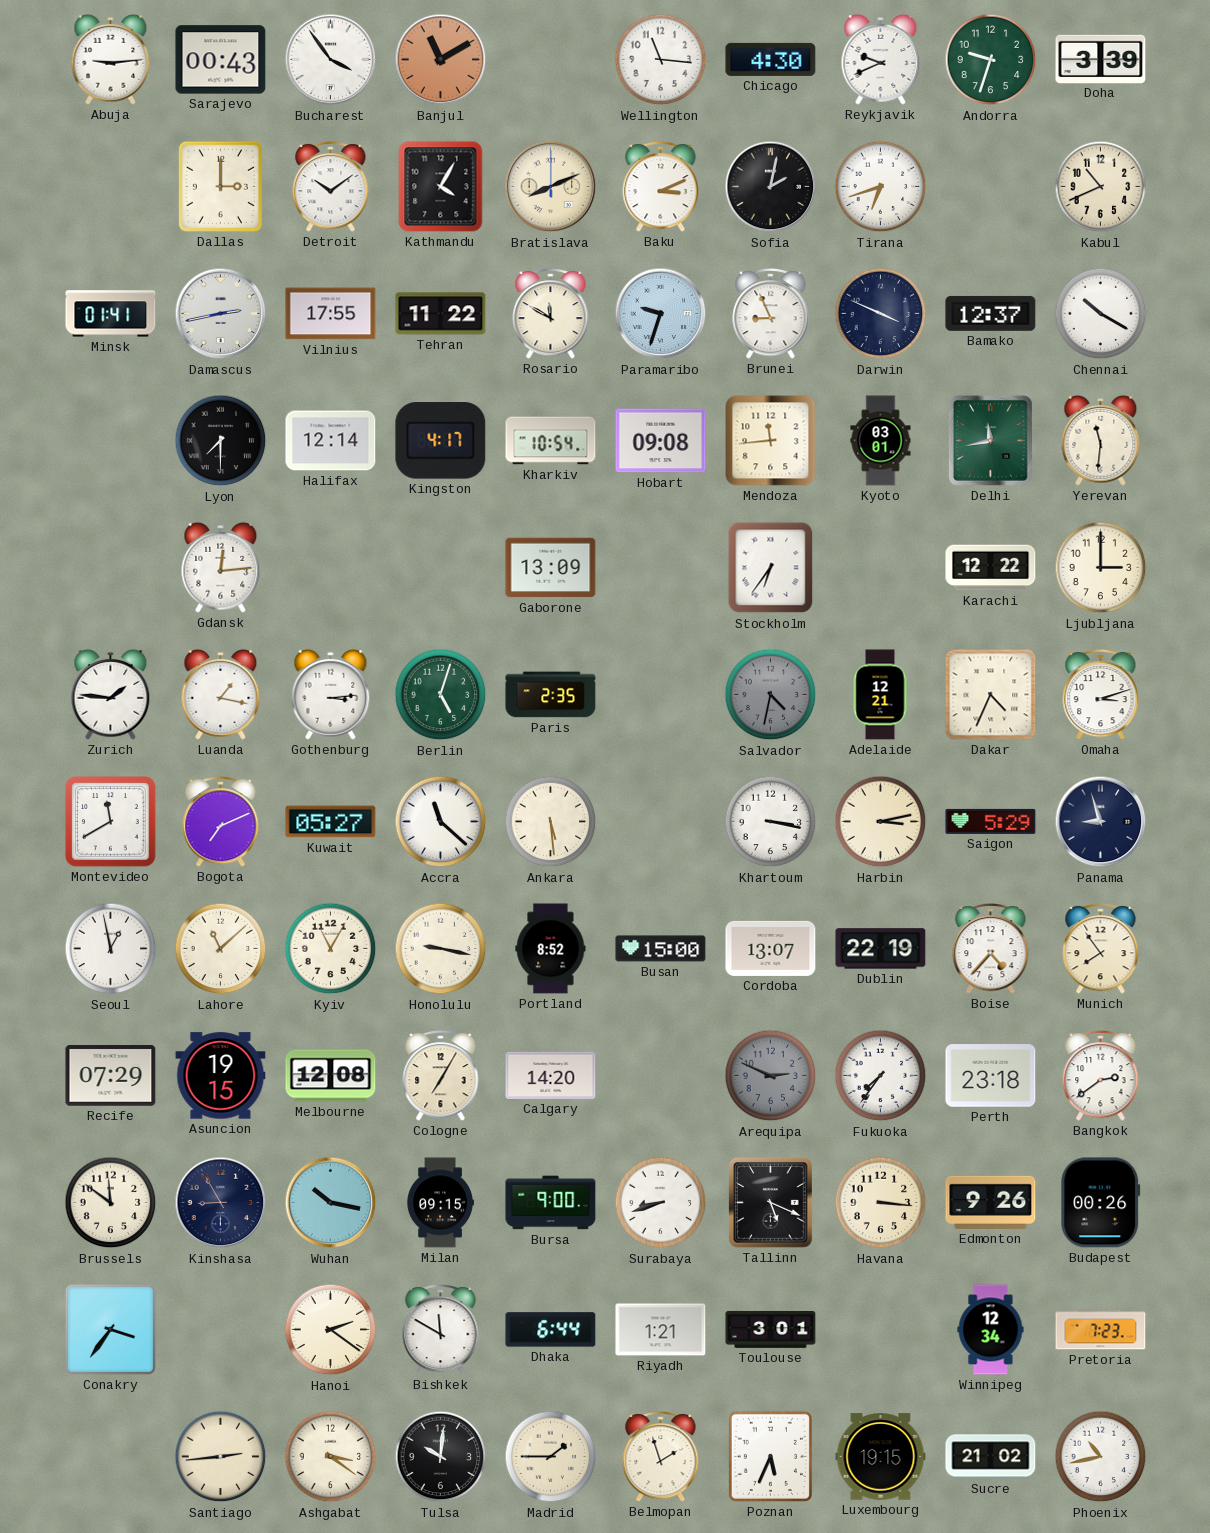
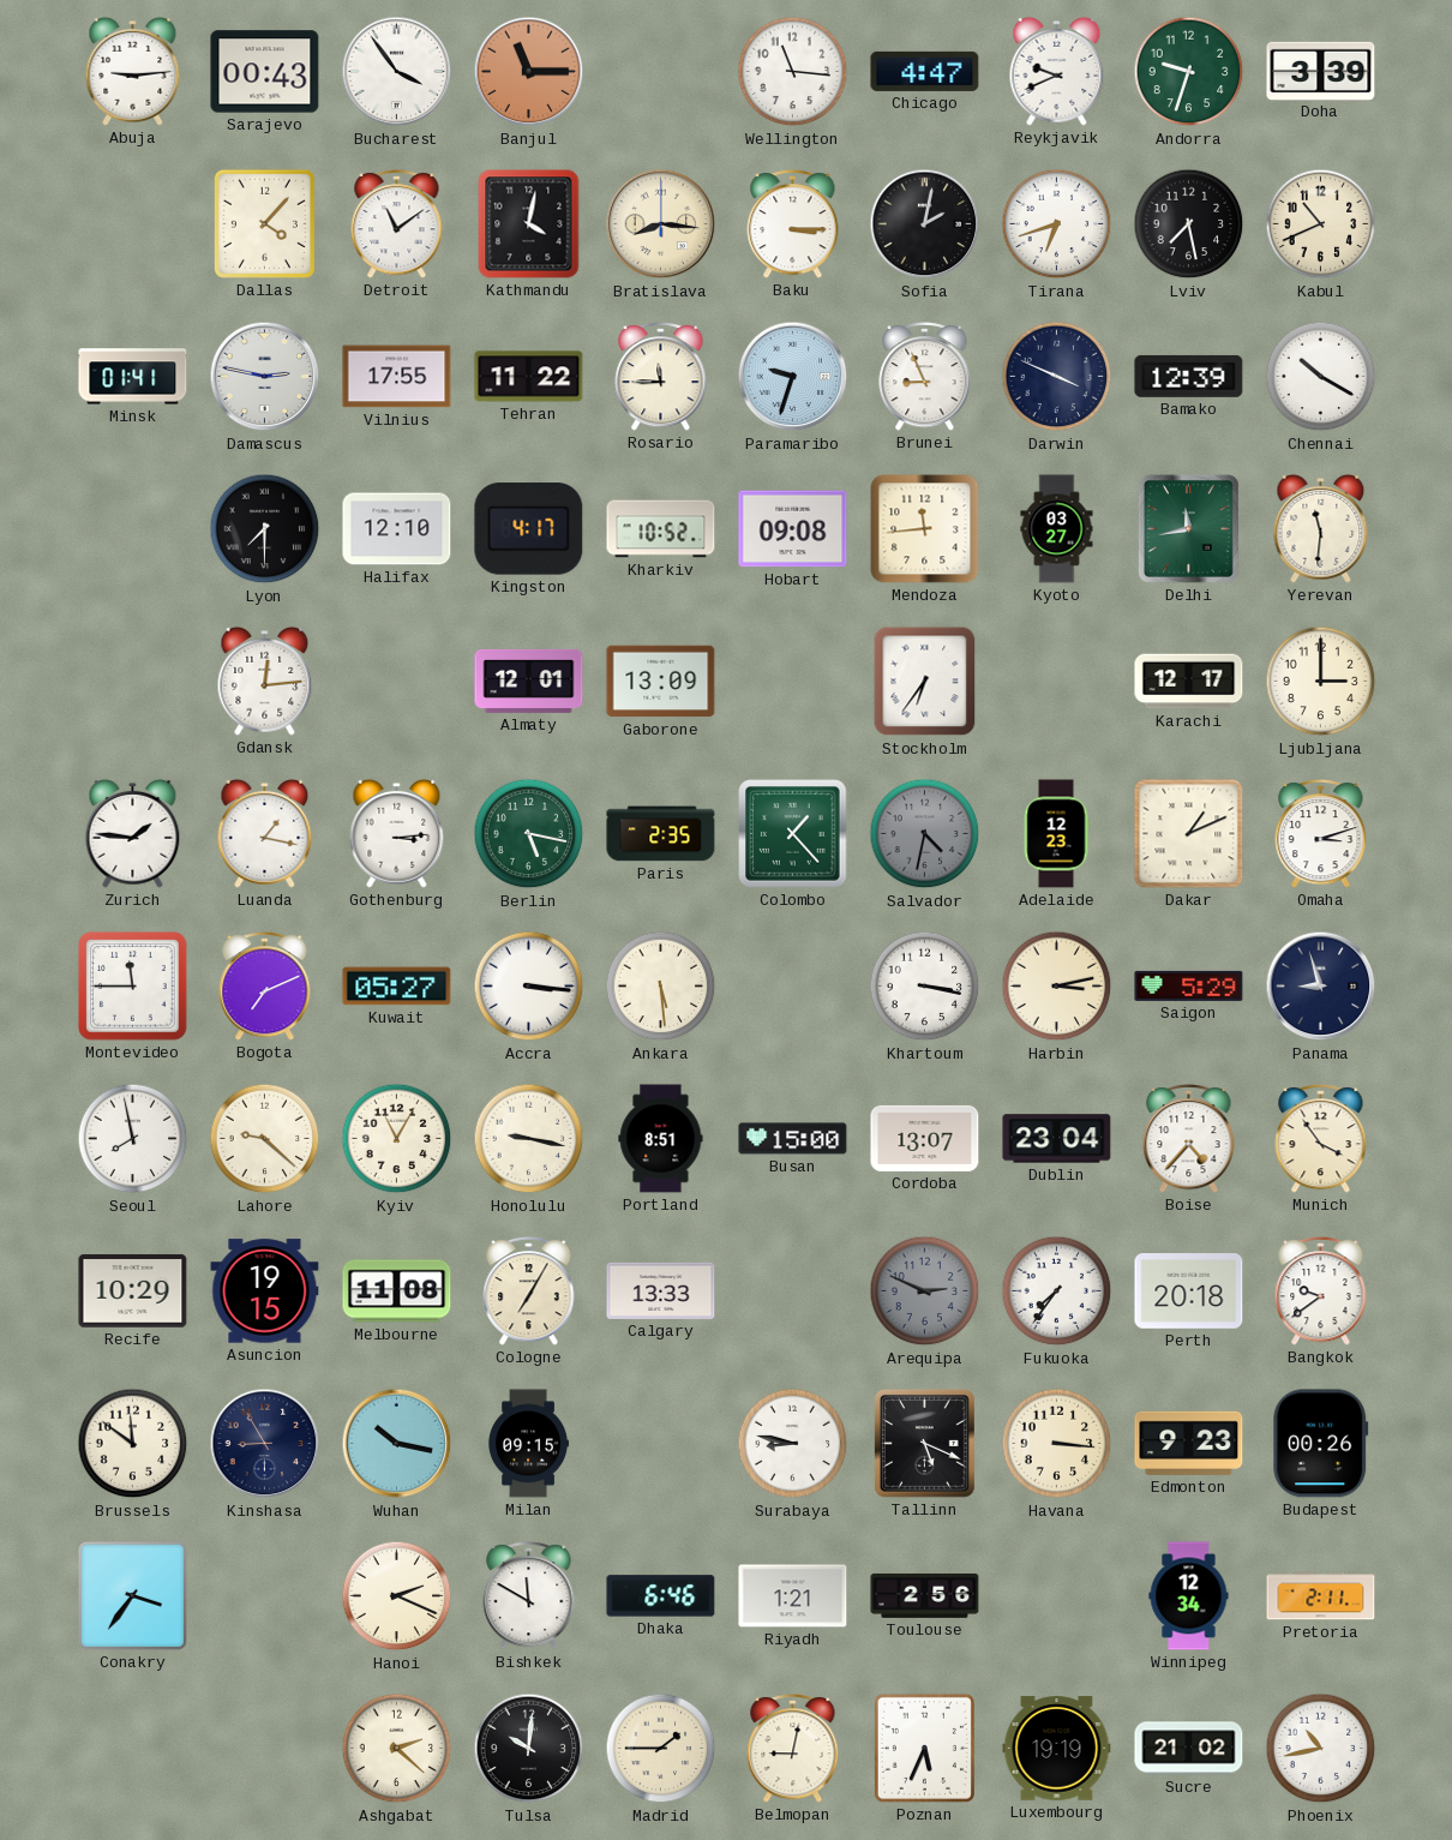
Banjul: 11:10 -> 11:15 (529, 72)
Chicago: 4:30 -> 4:47 (925, 71)
Dallas: 3:00 -> 4:07 (264, 223)
Detroit: 10:09 -> 11:09 (397, 223)
Kathmandu: 4:05 -> 4:02 (529, 224)
Bratislava: 8:11 -> 8:16 (661, 224)
Baku: 3:11 -> 3:15 (793, 223)
Lviv: none -> 7:28 (1189, 224)
Damascus: 2:43 -> 2:47 (265, 377)
Rosario: 11:50 -> 11:45 (661, 376)
Bamako: 12:37 -> 12:39 (1189, 376)
Halifax: 12:14 -> 12:10 (397, 529)
Kharkiv: 10:54 -> 10:52 (661, 529)
Kyoto: 03:01 -> 03:27 (1057, 529)
Almaty: none -> 12:01 (529, 681)
Karachi: 12:22 -> 12:17 (1189, 682)
Berlin: 5:03 -> 5:17 (529, 834)
Colombo: none -> 1:23 (793, 834)
Adelaide: 12:21 -> 12:23 (1056, 834)
Dakar: 4:34 -> 1:11 (1189, 834)
Montevideo: 11:40 -> 11:45 (133, 987)
Accra: 11:22 -> 3:16 (529, 987)
Seoul: 12:58 -> 7:58 (133, 1139)
Lahore: 11:08 -> 9:22 (265, 1139)
Portland: 8:52 -> 8:51 (661, 1139)
Dublin: 22:19 -> 23:04 (1057, 1139)
Munich: 7:54 -> 3:54 (1321, 1138)
Recife: 07:29 -> 10:29 (133, 1291)
Melbourne: 12:08 -> 11:08 (397, 1291)
Calgary: 14:20 -> 13:33 (661, 1290)
Perth: 23:18 -> 20:18 (1189, 1291)
Bangkok: 2:39 -> 9:39 (1321, 1290)
Bursa: 9:00 -> none (551, 1203)
Surabaya: 8:42 -> 8:47 (793, 1444)
Edmonton: 9:26 -> 9:23 (1189, 1443)
Hanoi: 2:21 -> 2:19 (397, 1596)
Dhaka: 6:44 -> 6:46 (661, 1596)
Toulouse: 3:01 -> 2:56 (925, 1595)
Pretoria: 7:23 -> 2:11 (1321, 1596)
Santiago: 2:44 -> none (221, 1457)
Ashgabat: 3:21 -> 2:22 (397, 1749)
Belmopan: 1:57 -> 9:02 (793, 1748)
Luxembourg: 19:15 -> 19:19 (1057, 1749)
